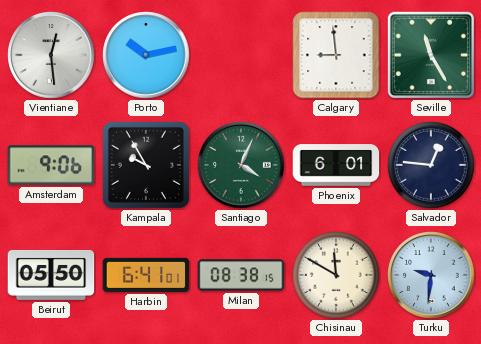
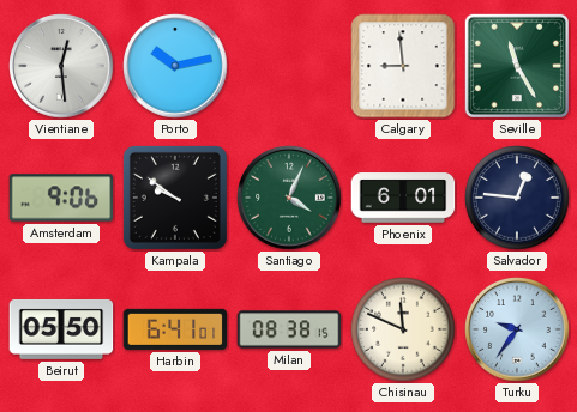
Kampala: 9:55 -> 9:51 (175, 198)
Chisinau: 11:50 -> 11:49 (403, 329)
Turku: 9:31 -> 9:36 (517, 329)
